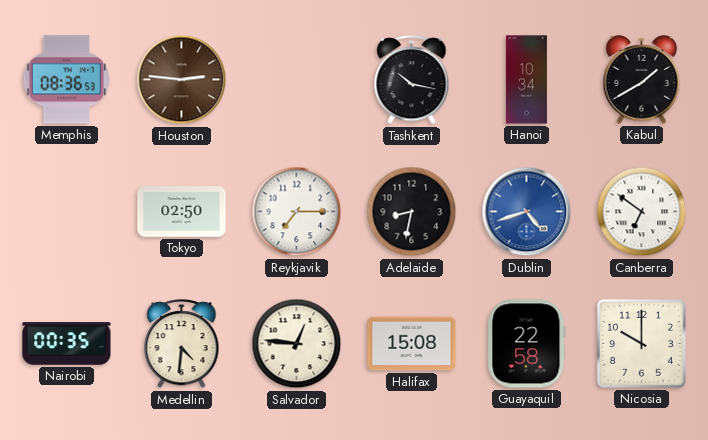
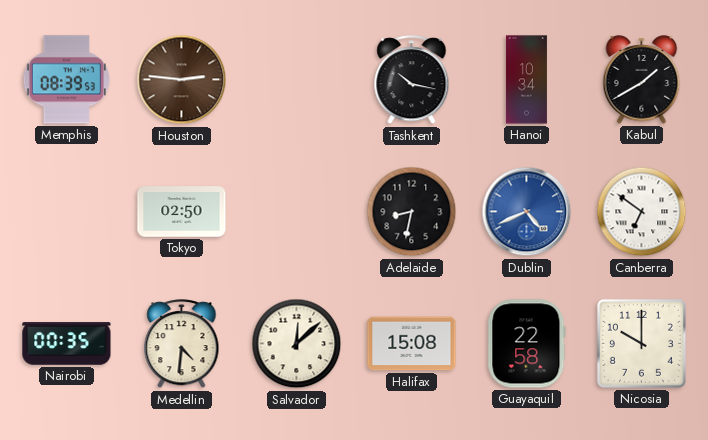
Memphis: 08:36 -> 08:39 (67, 80)
Reykjavik: 7:15 -> none (297, 212)
Dublin: 4:42 -> 4:41 (527, 212)
Salvador: 12:46 -> 12:08 (297, 344)
